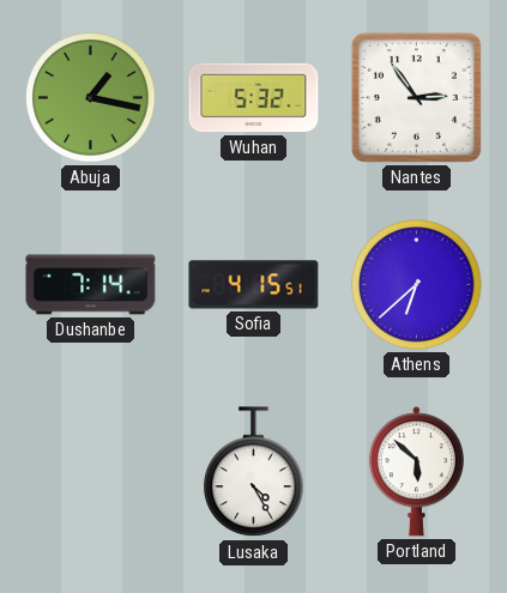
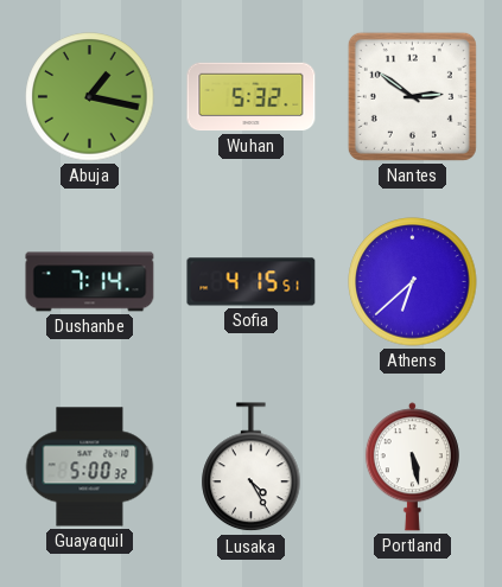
Nantes: 2:54 -> 2:51 (412, 96)
Guayaquil: none -> 5:00 (90, 467)
Portland: 5:52 -> 5:28 (412, 467)
